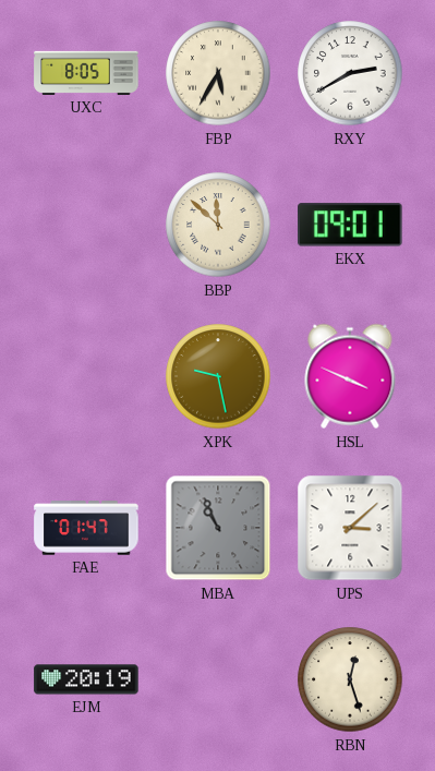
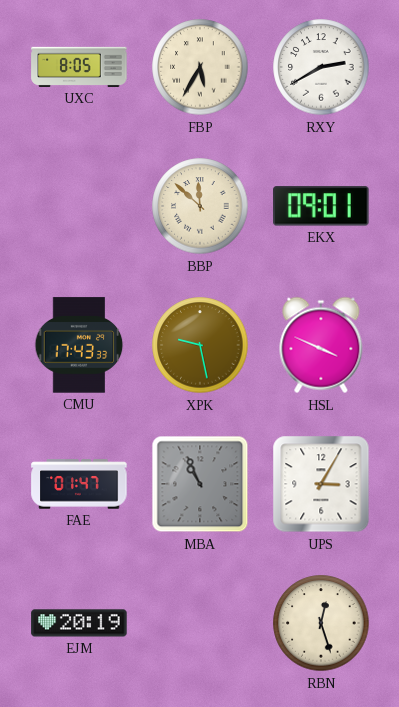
CMU: none -> 17:43 (79, 345)
UPS: 3:08 -> 3:05 (321, 484)
